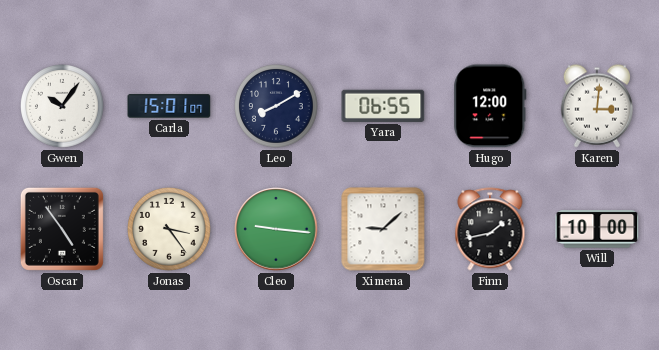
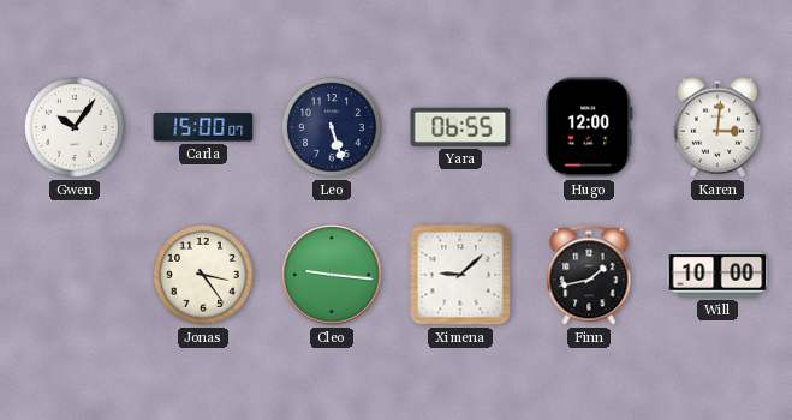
Carla: 15:01 -> 15:00 (203, 127)
Leo: 8:10 -> 5:27 (333, 128)
Oscar: 4:54 -> none (62, 229)
